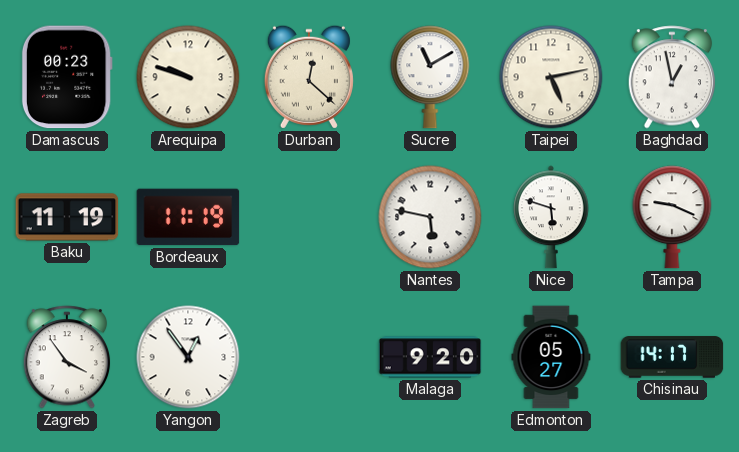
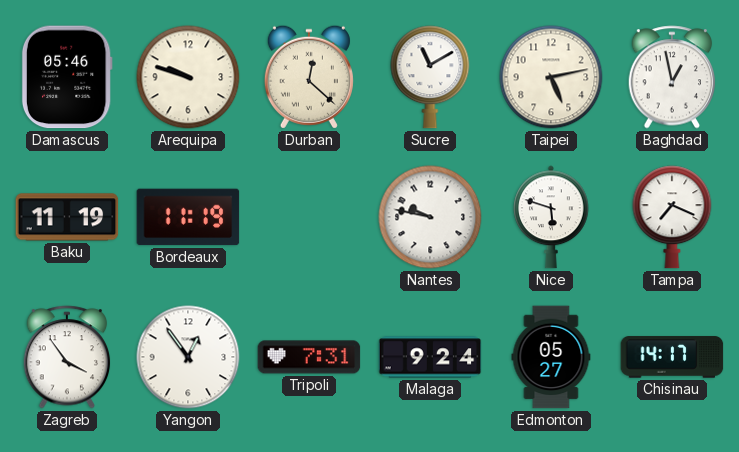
Damascus: 00:23 -> 05:46 (67, 77)
Nantes: 5:47 -> 9:47 (430, 217)
Tampa: 9:19 -> 7:19 (672, 217)
Tripoli: none -> 7:31 (309, 357)
Malaga: 9:20 -> 9:24 (430, 357)
